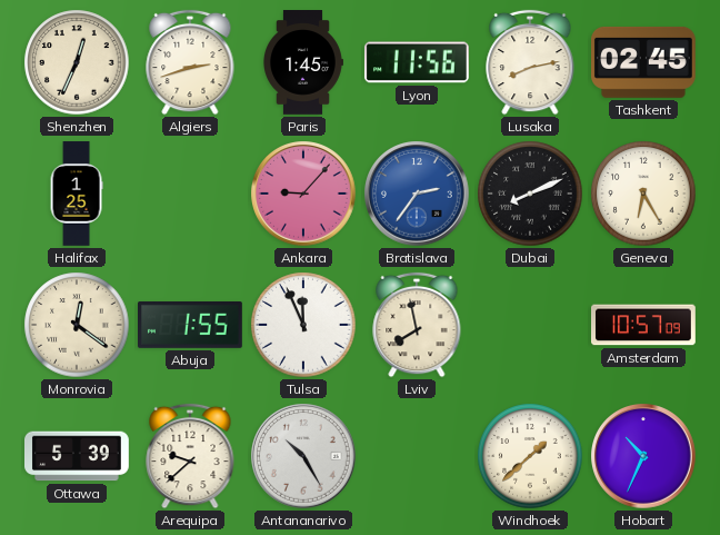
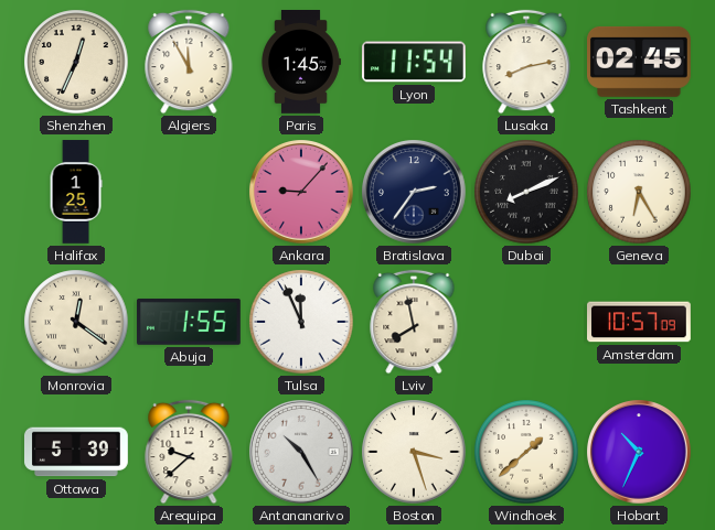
Algiers: 2:42 -> 11:55 (189, 62)
Lyon: 11:56 -> 11:54 (414, 62)
Bratislava dial: blue -> navy (414, 192)
Boston: none -> 3:27 (414, 452)
